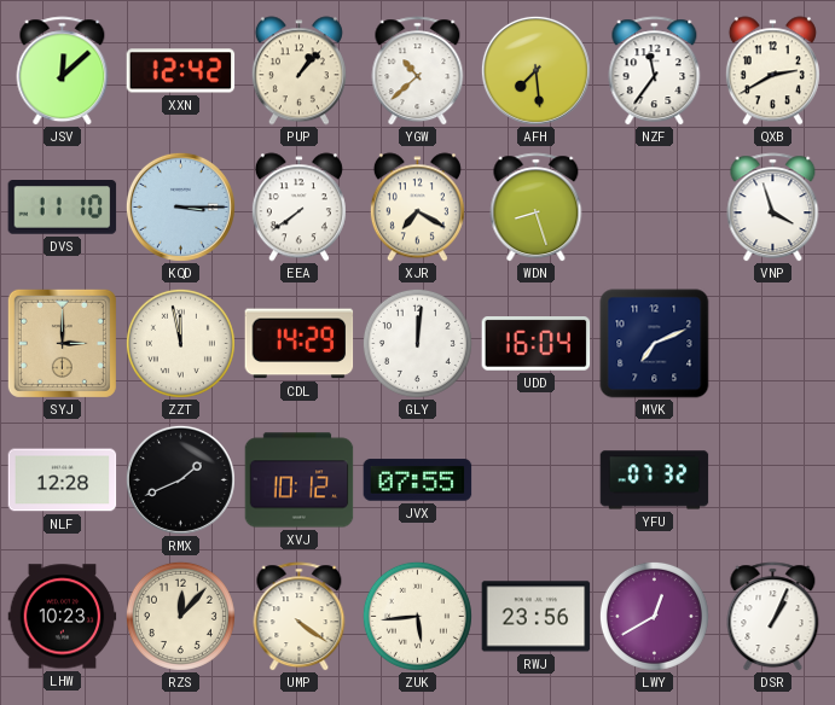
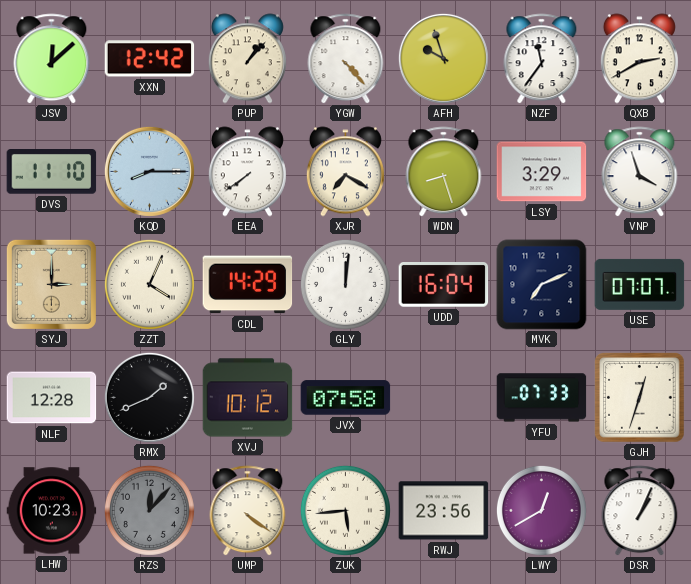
YGW: 10:38 -> 4:23 (346, 59)
AFH: 7:29 -> 9:57 (443, 58)
KQD: 3:15 -> 8:15 (149, 171)
LSY: none -> 3:29 (542, 172)
ZZT: 11:58 -> 4:04 (149, 284)
USE: none -> 07:07 (640, 284)
JVX: 07:55 -> 07:58 (346, 398)
YFU: 07:32 -> 07:33 (542, 398)
GJH: none -> 12:33 (640, 398)
RZS dial: cream -> grey (149, 510)
